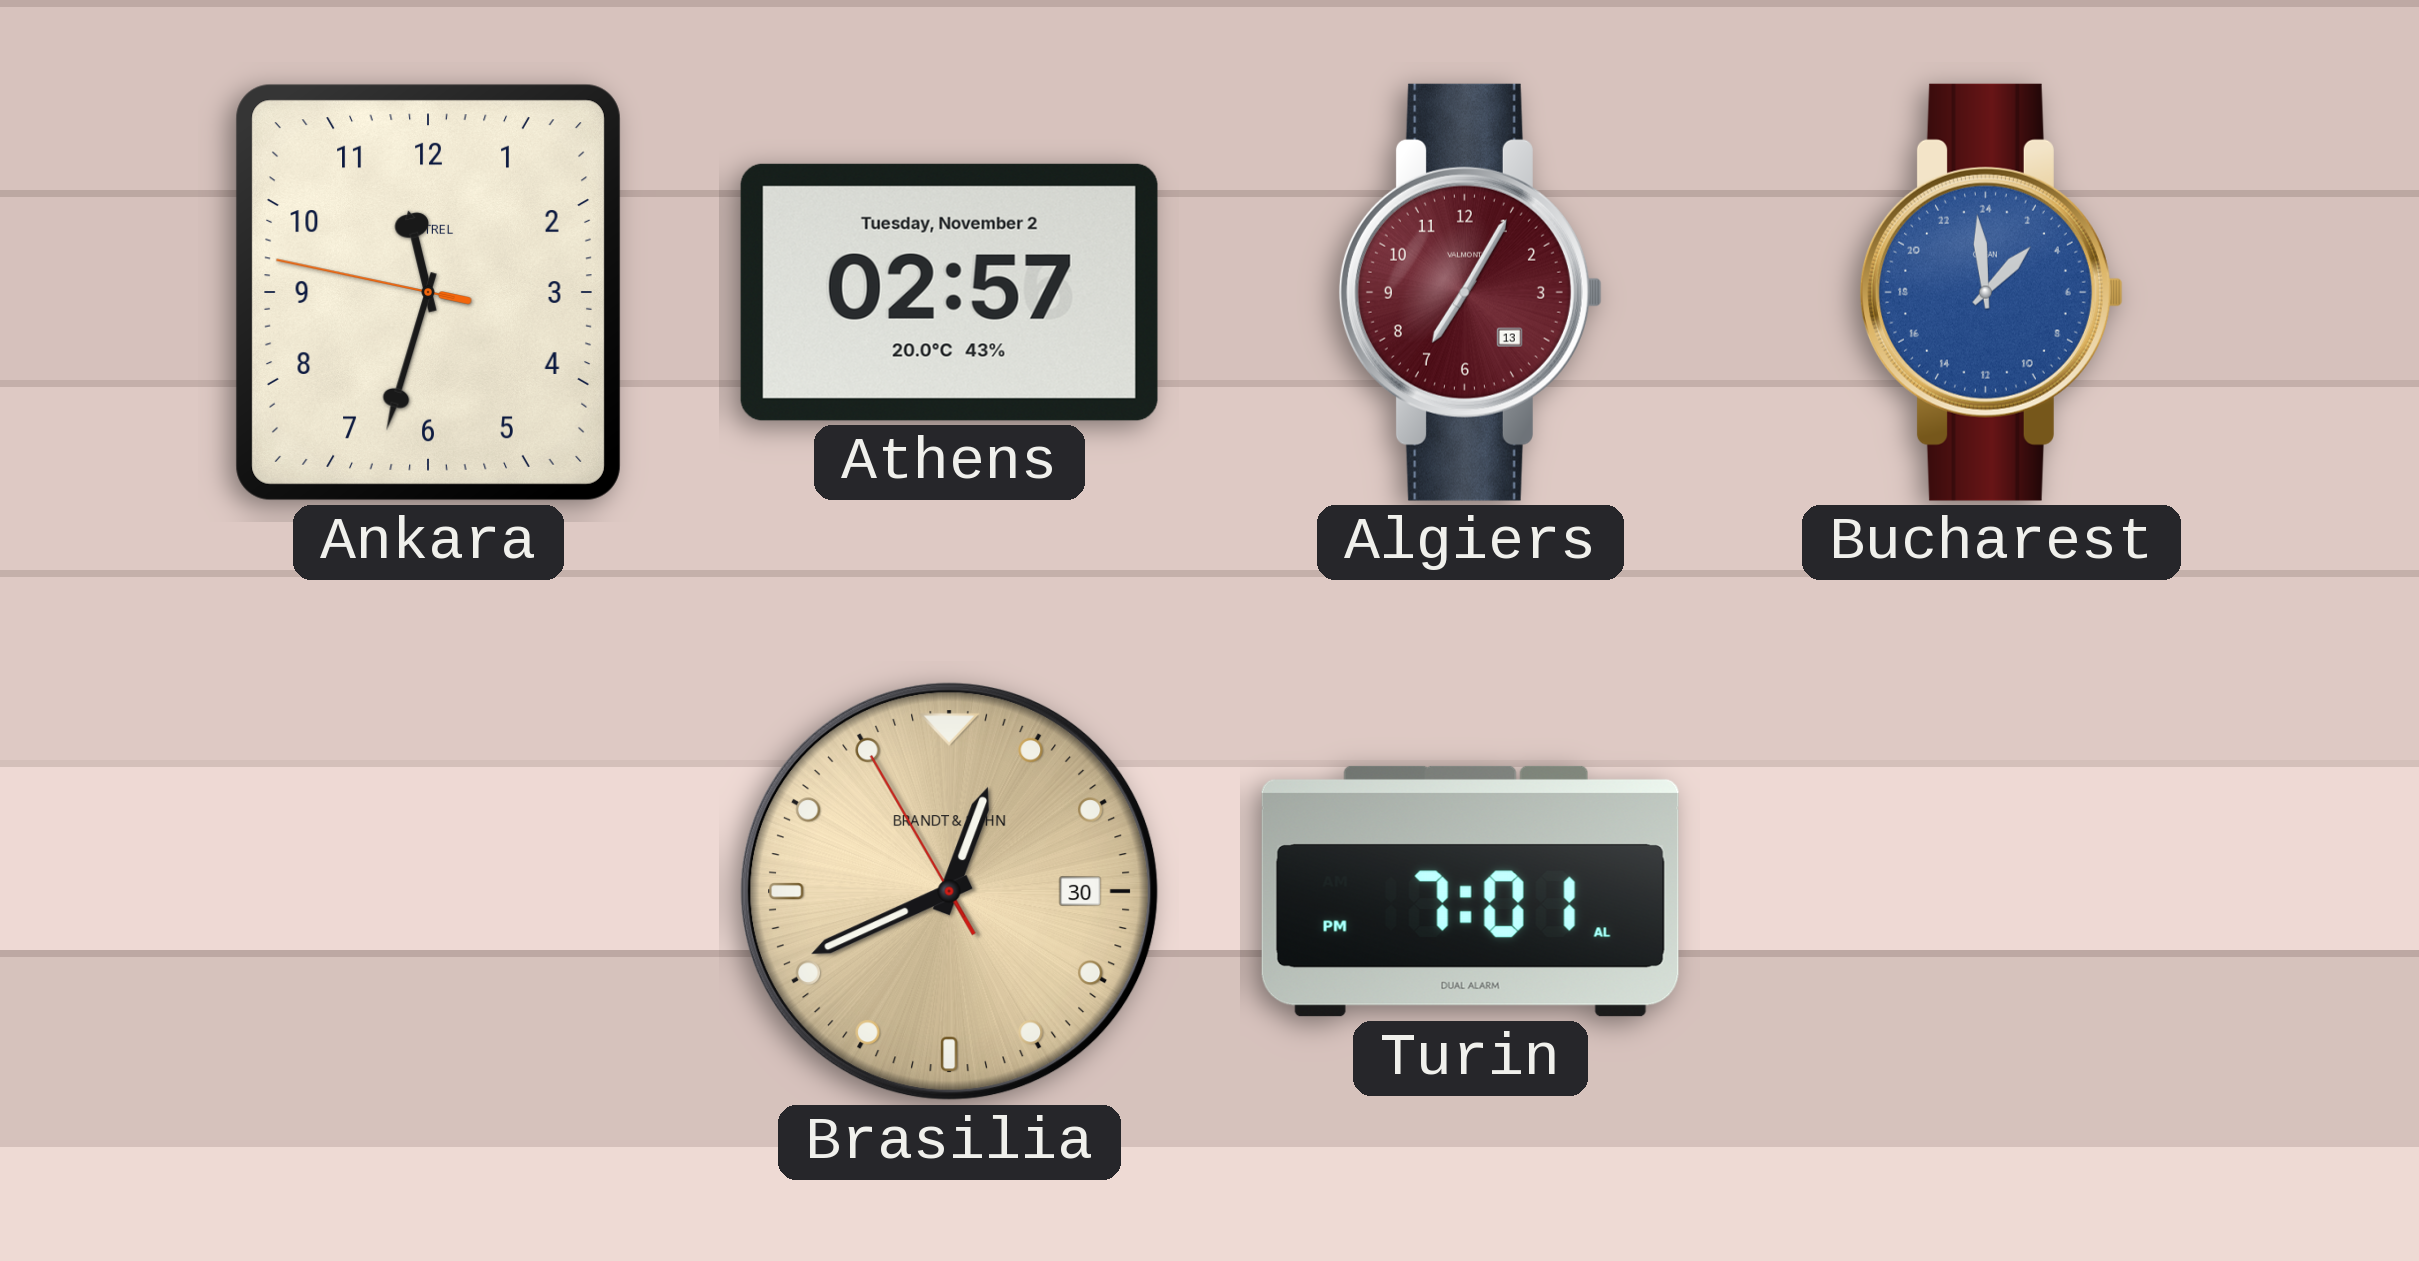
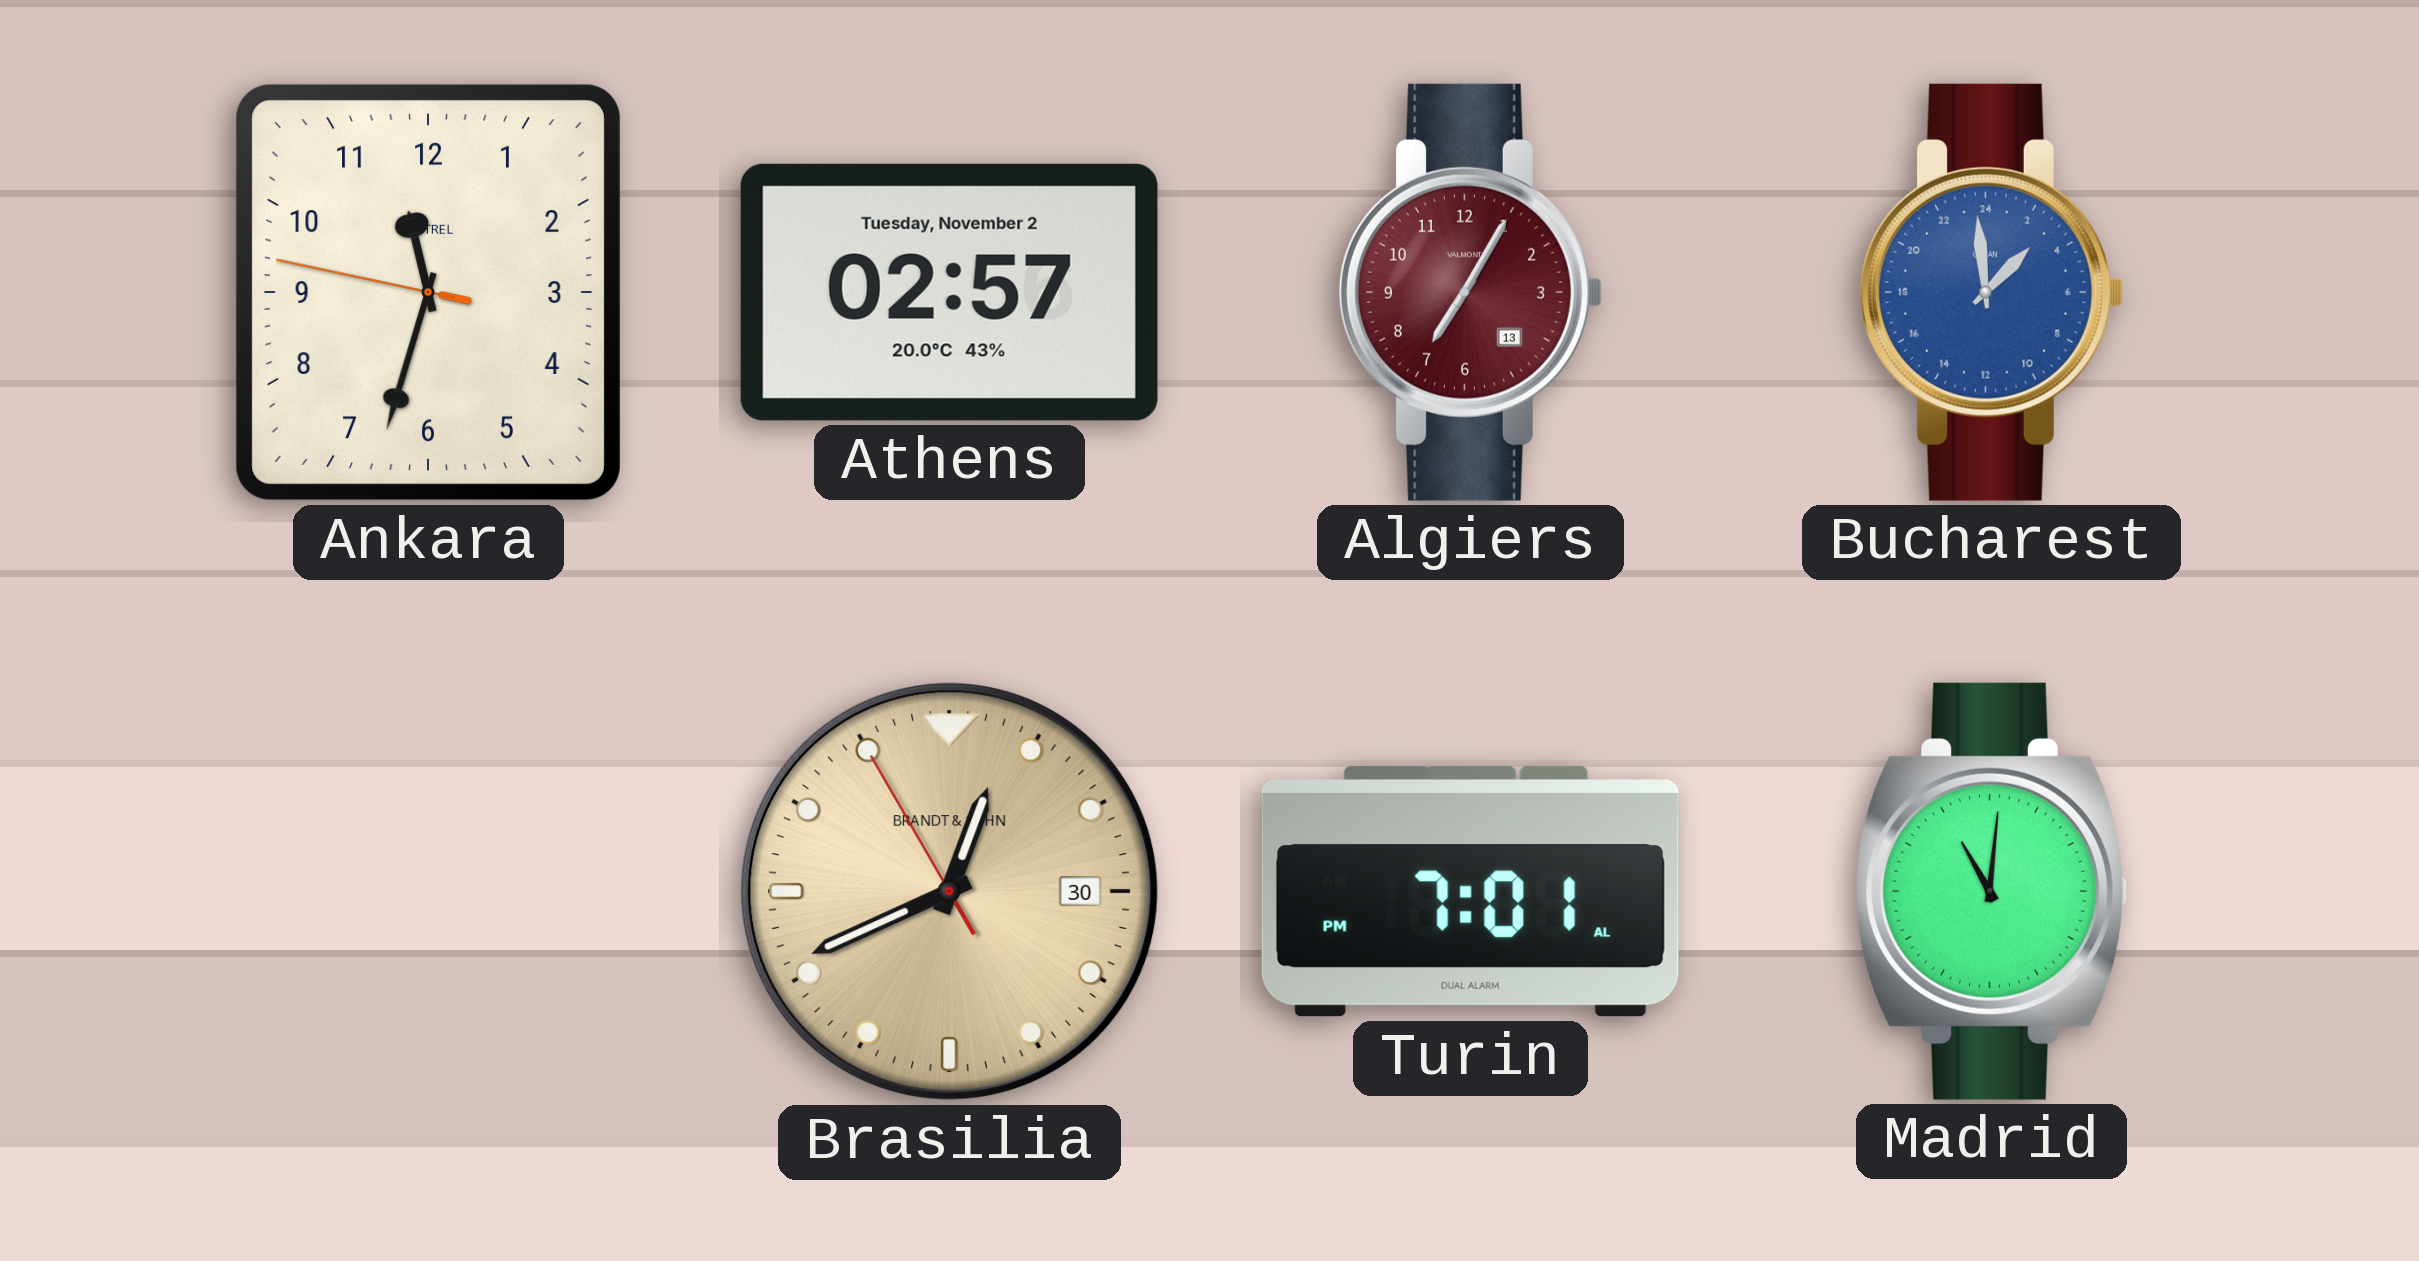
Madrid: none -> 11:01 (1991, 891)
